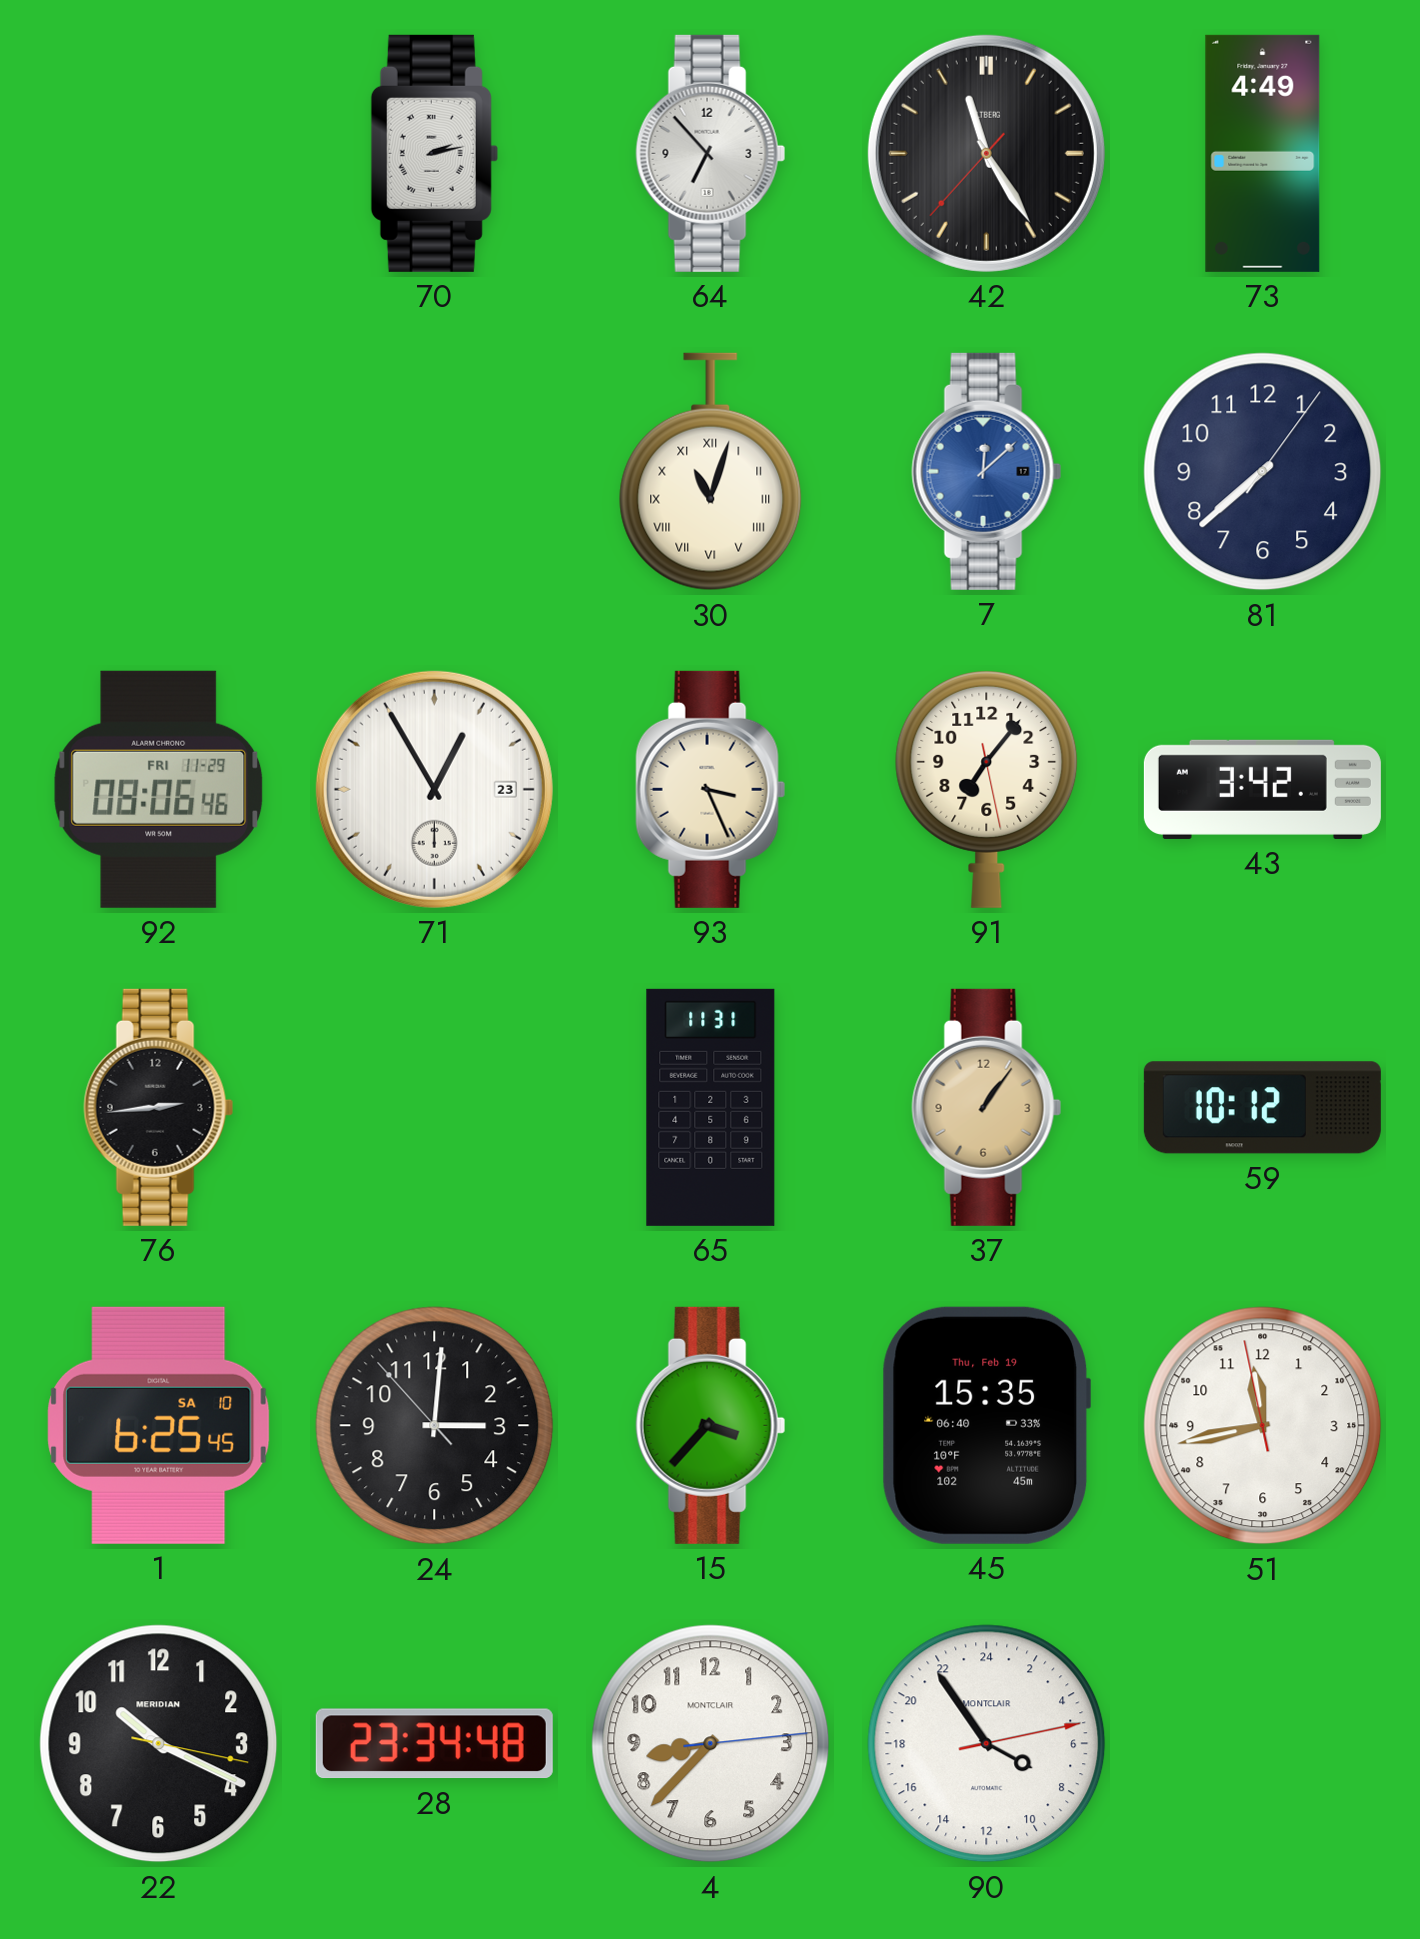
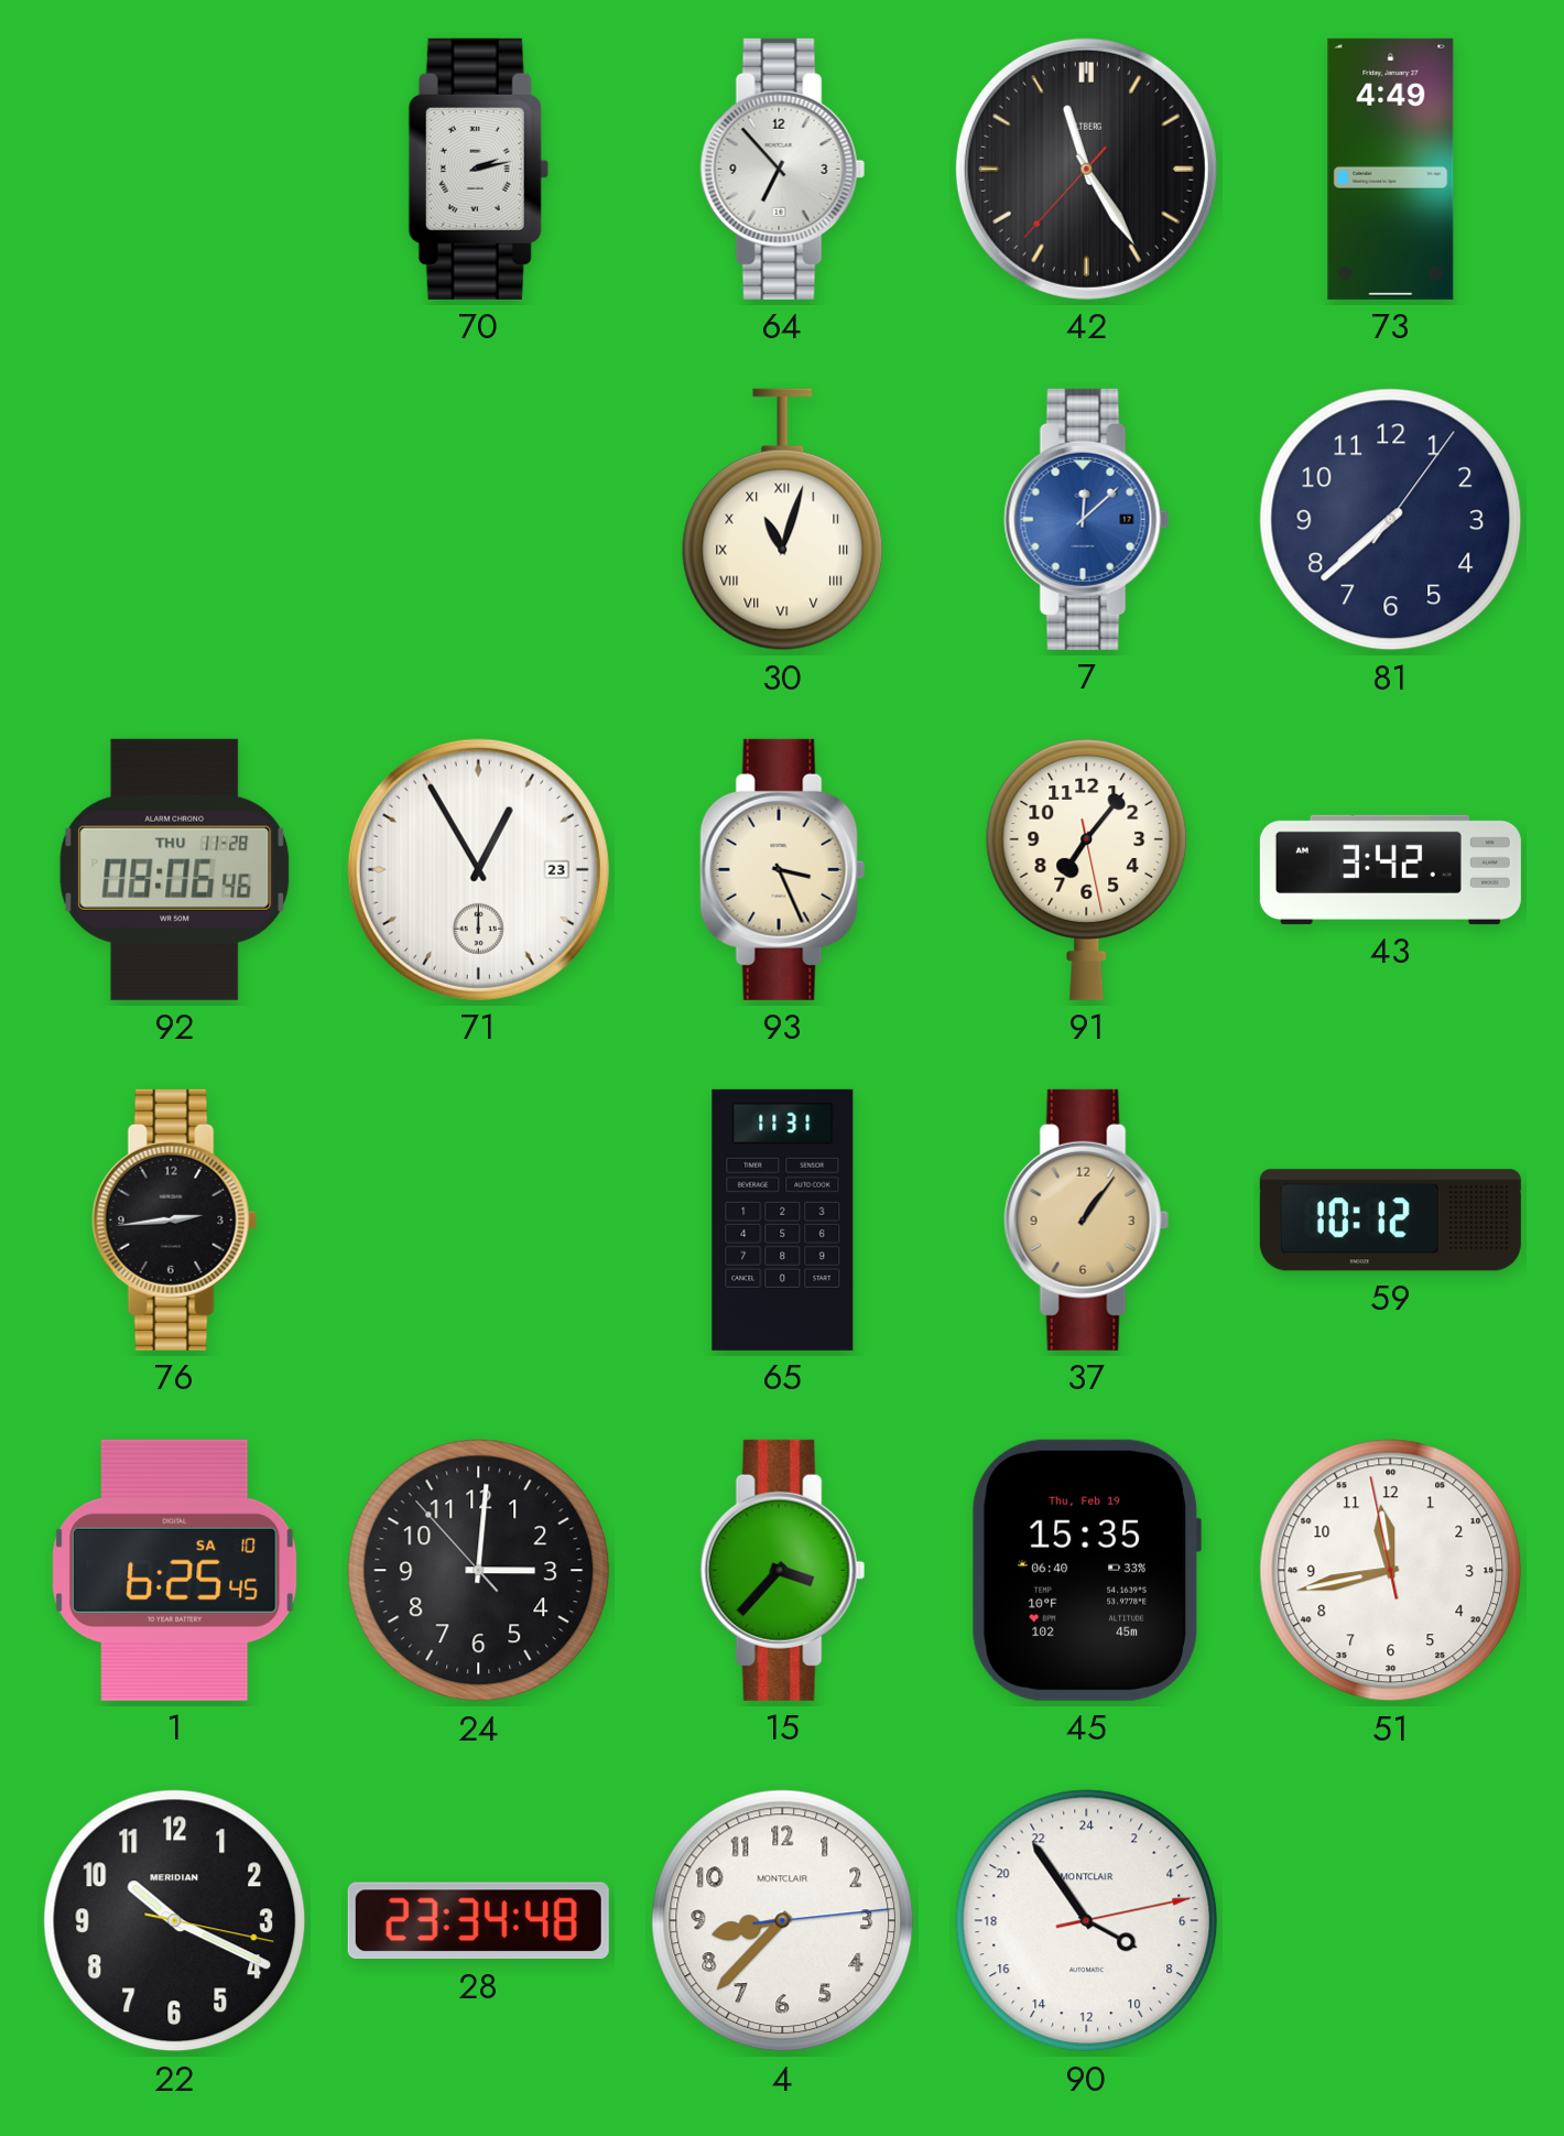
92 date: FRI 11-29 -> THU 11-28 (175, 869)
